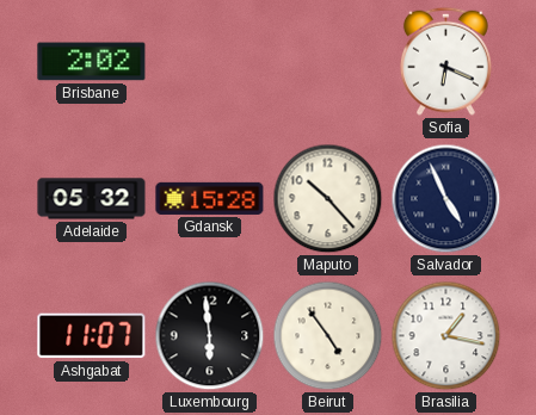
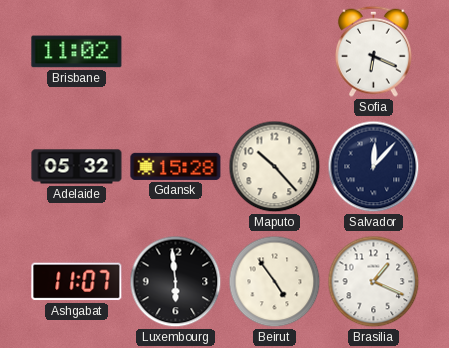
Brisbane: 2:02 -> 11:02 (77, 52)
Salvador: 4:56 -> 12:07 (374, 167)
Brasilia: 1:17 -> 1:19 (374, 282)
